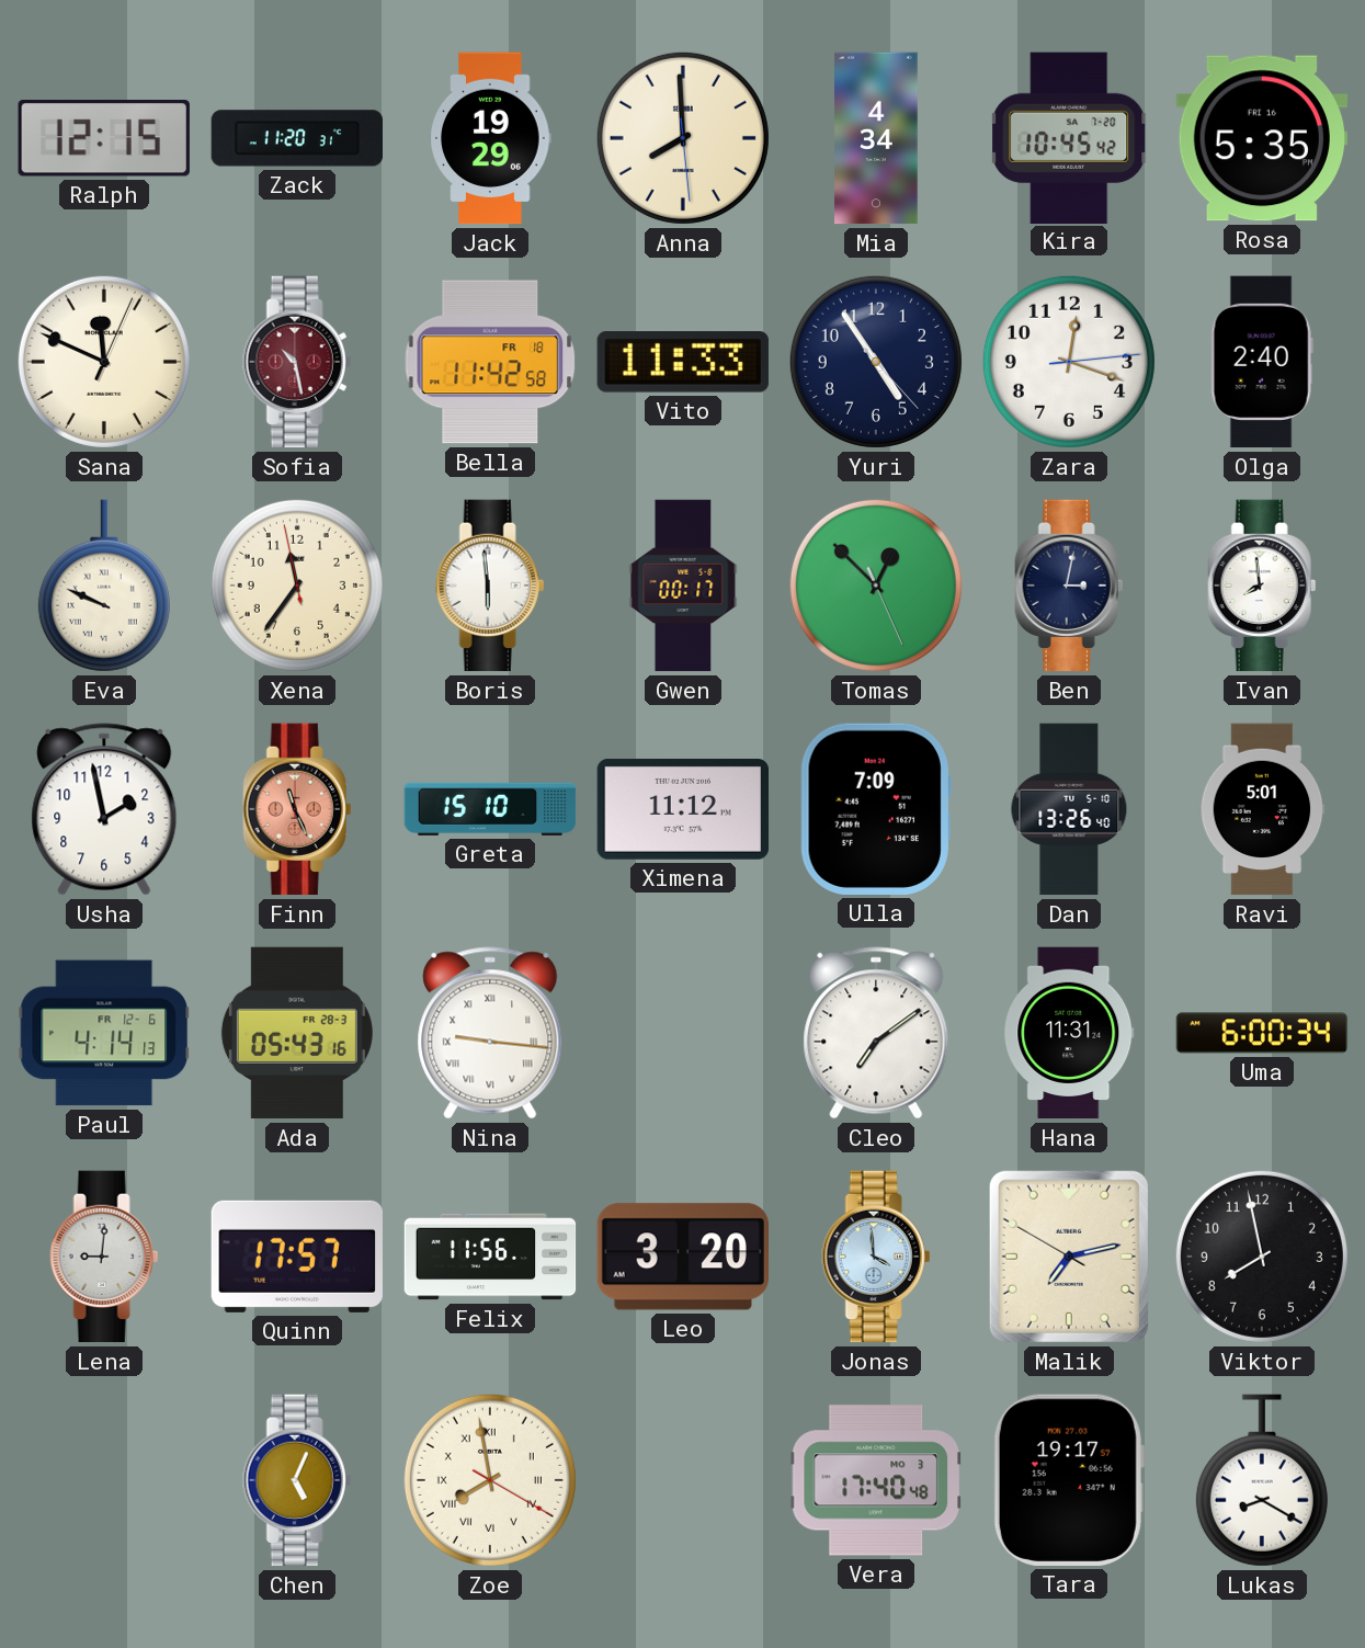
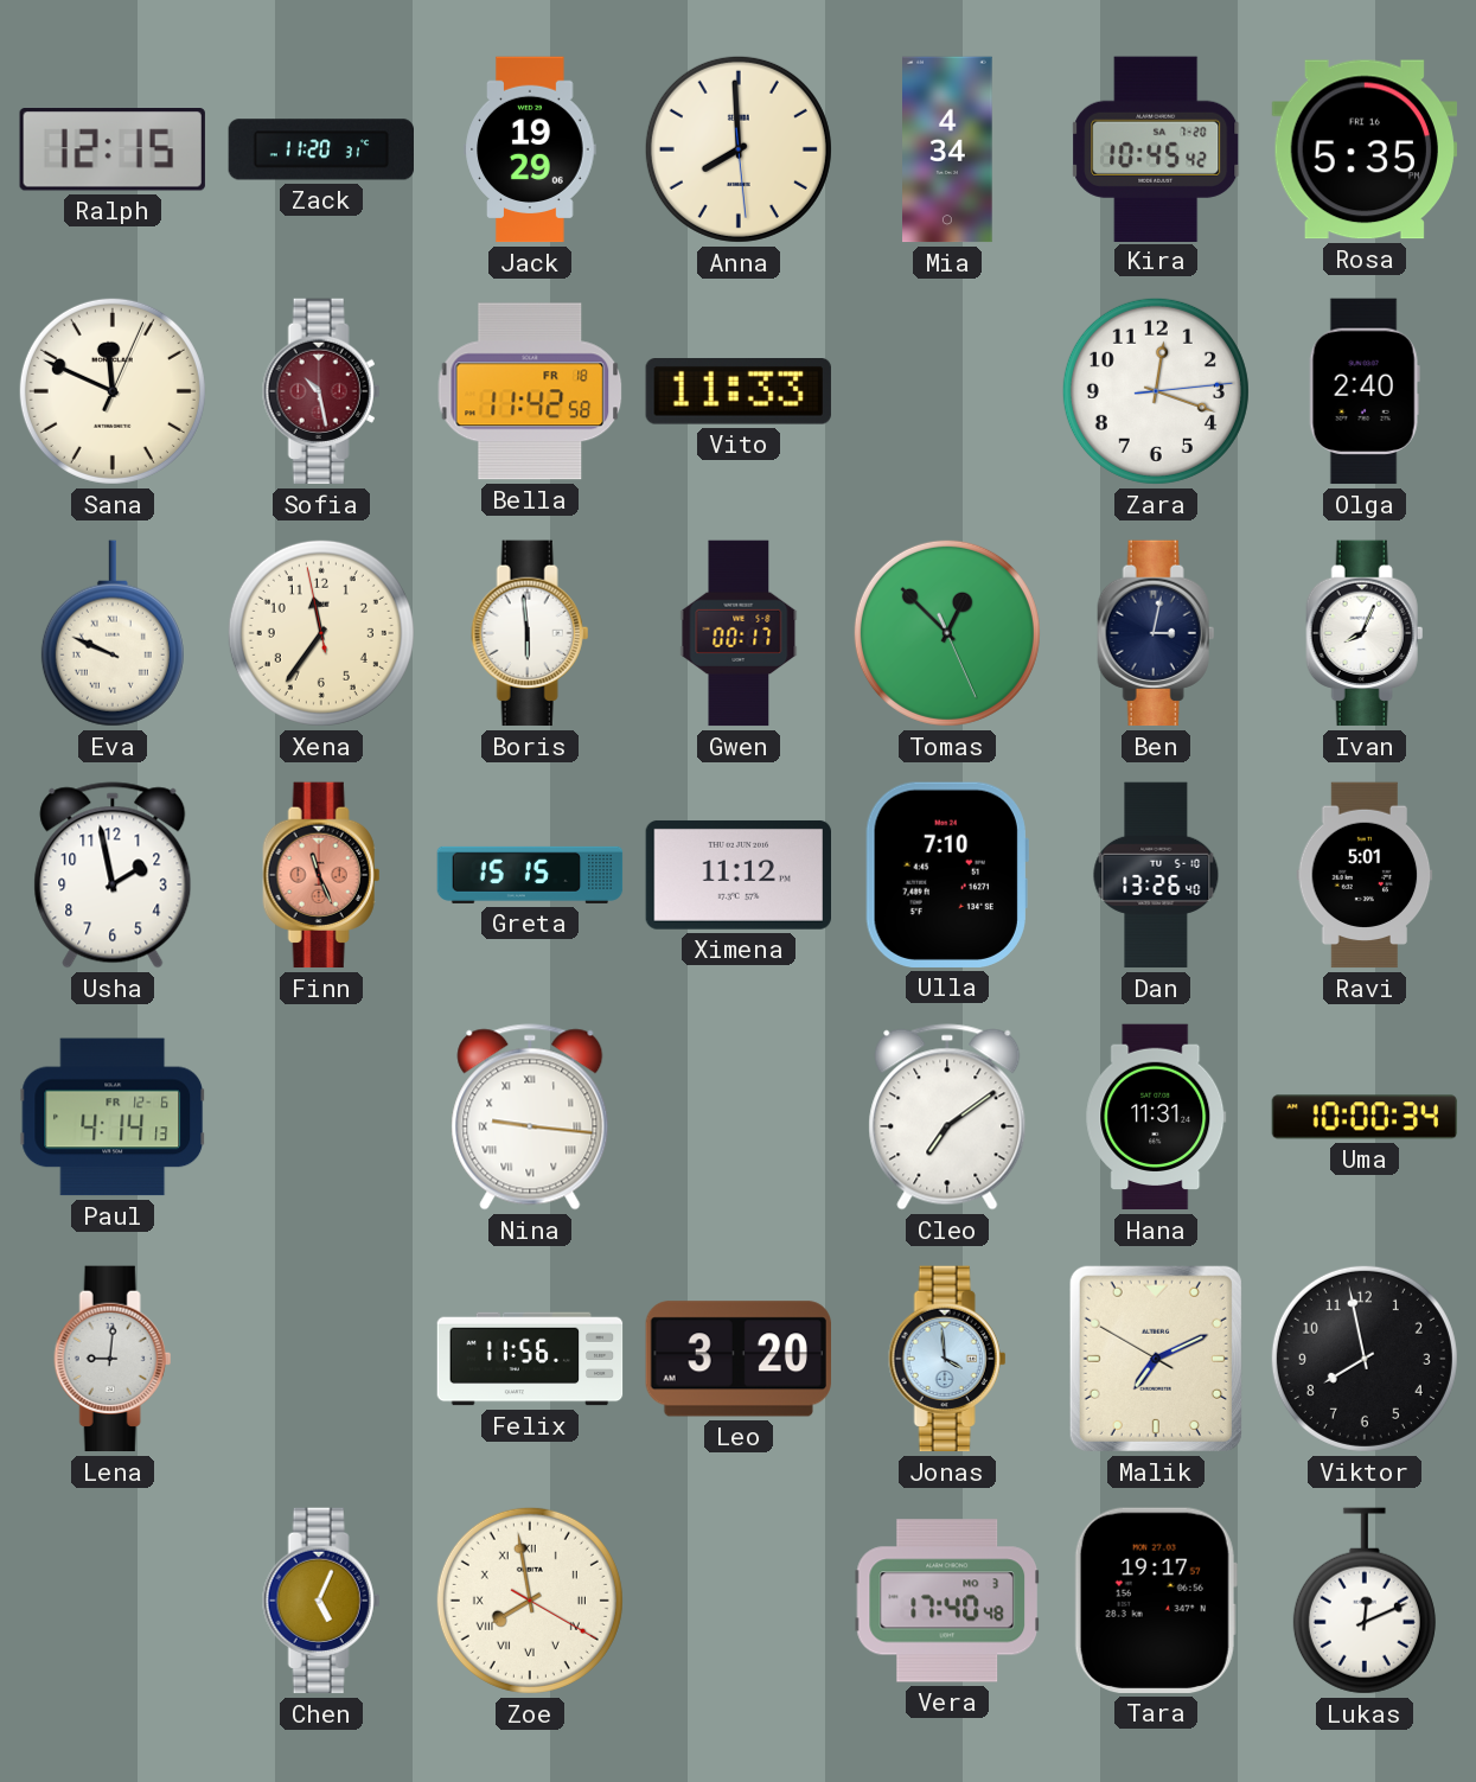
Yuri: 4:54 -> none (876, 362)
Ivan: 7:59 -> 8:04 (1365, 633)
Greta: 15:10 -> 15:15 (530, 875)
Ulla: 7:09 -> 7:10 (947, 875)
Ada: 05:43 -> none (297, 1033)
Uma: 6:00 -> 10:00 (1365, 1117)
Quinn: 17:57 -> none (296, 1257)
Malik: 7:12 -> 7:10 (1156, 1359)
Lukas: 8:20 -> 12:11 (1365, 1601)
